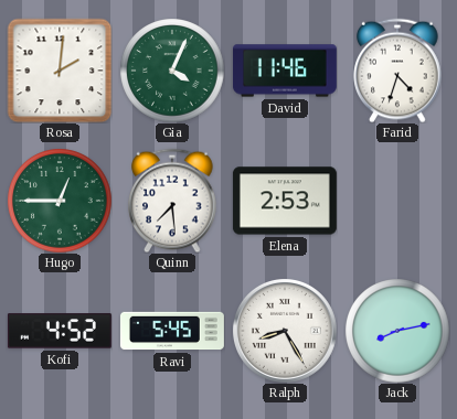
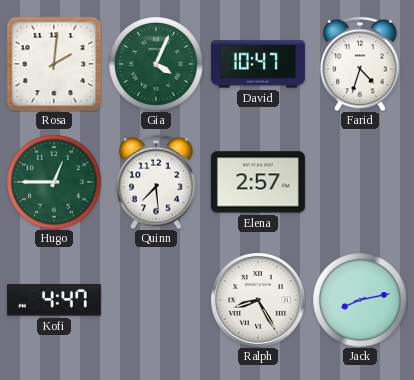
David: 11:46 -> 10:47 (258, 64)
Elena: 2:53 -> 2:57 (258, 182)
Kofi: 4:52 -> 4:47 (54, 300)
Ravi: 5:45 -> none (172, 331)
